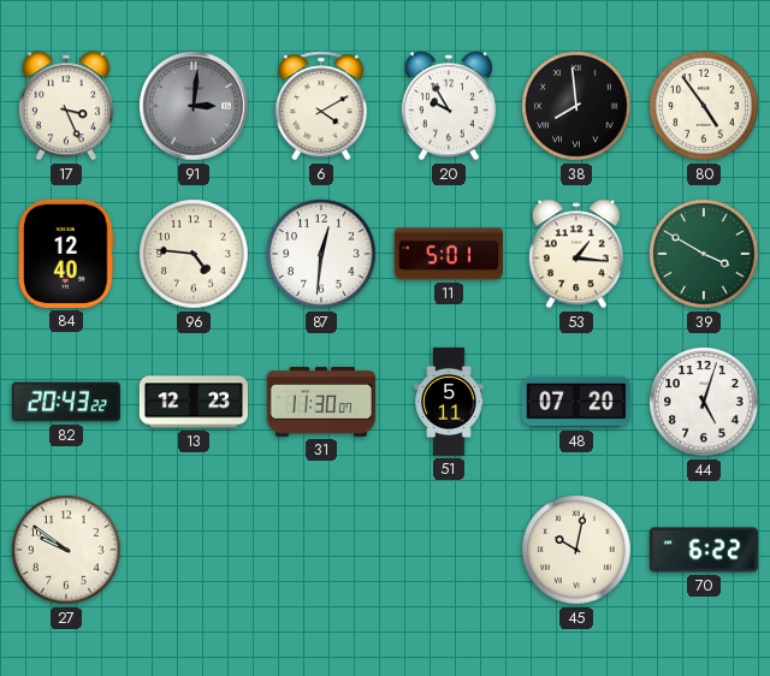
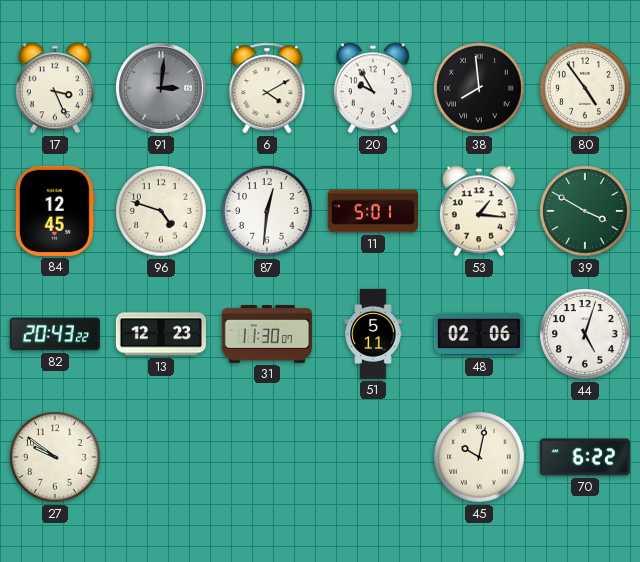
84: 12:40 -> 12:45 (55, 211)
96: 4:46 -> 4:48 (161, 211)
48: 07:20 -> 02:06 (479, 334)
